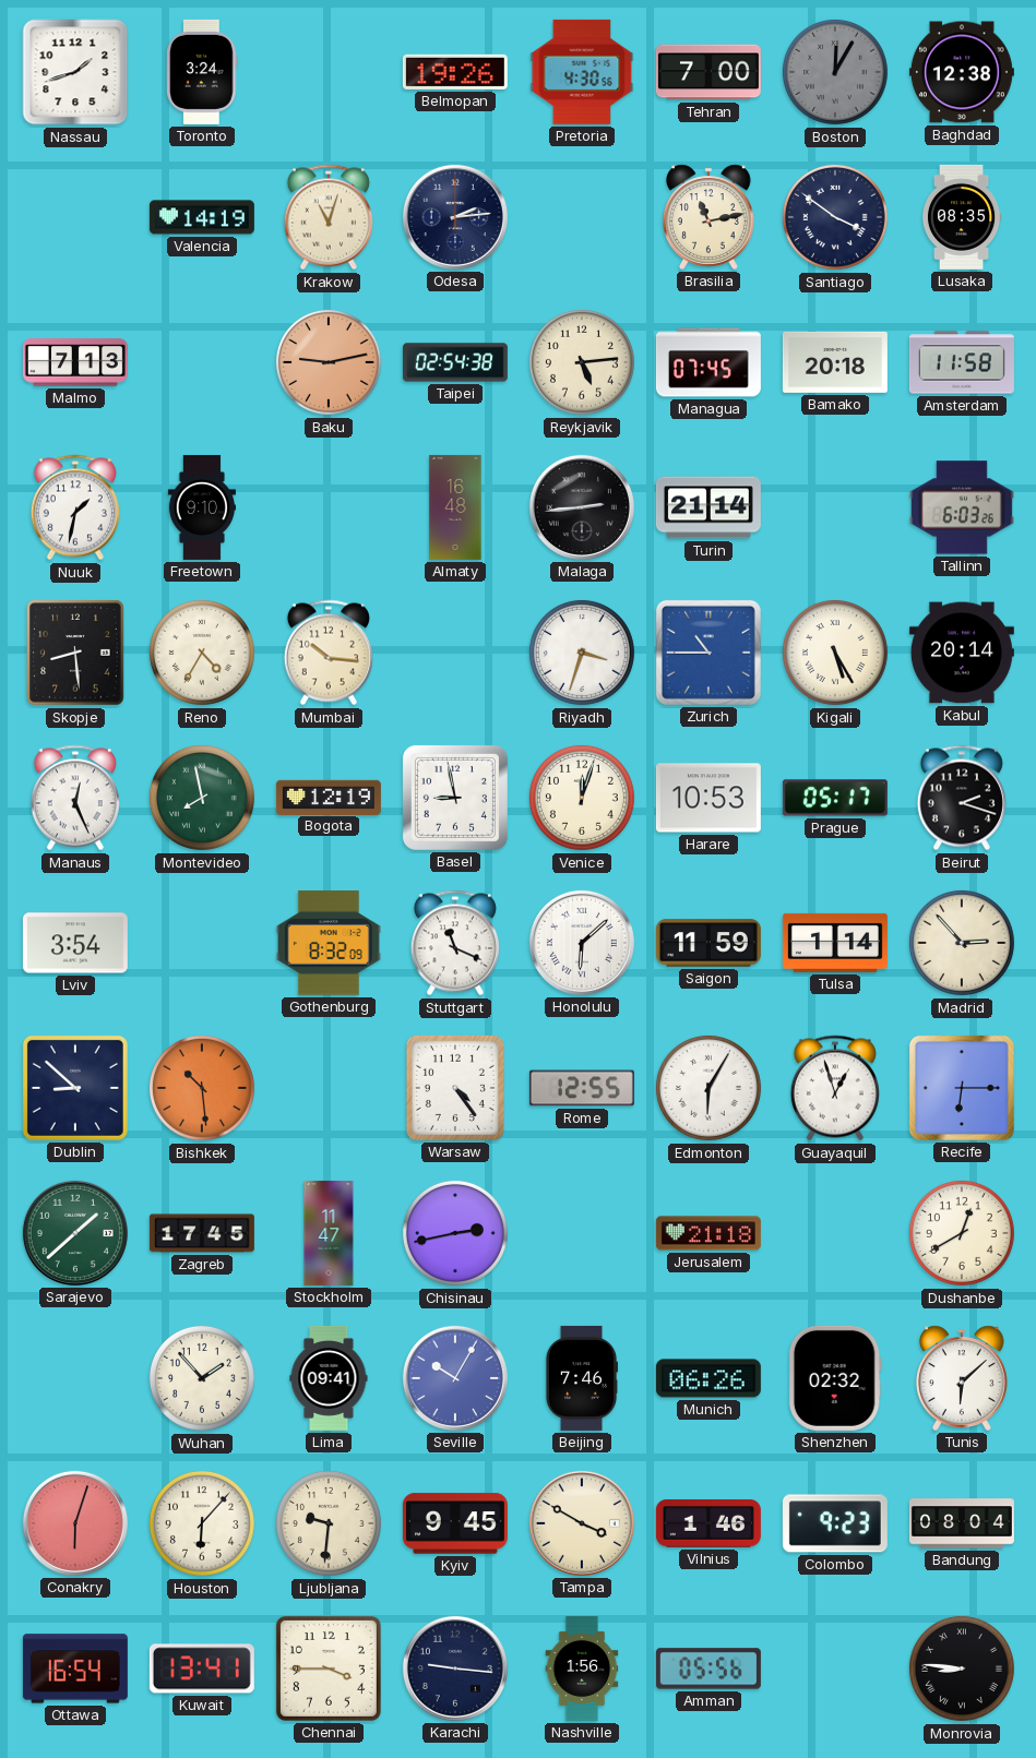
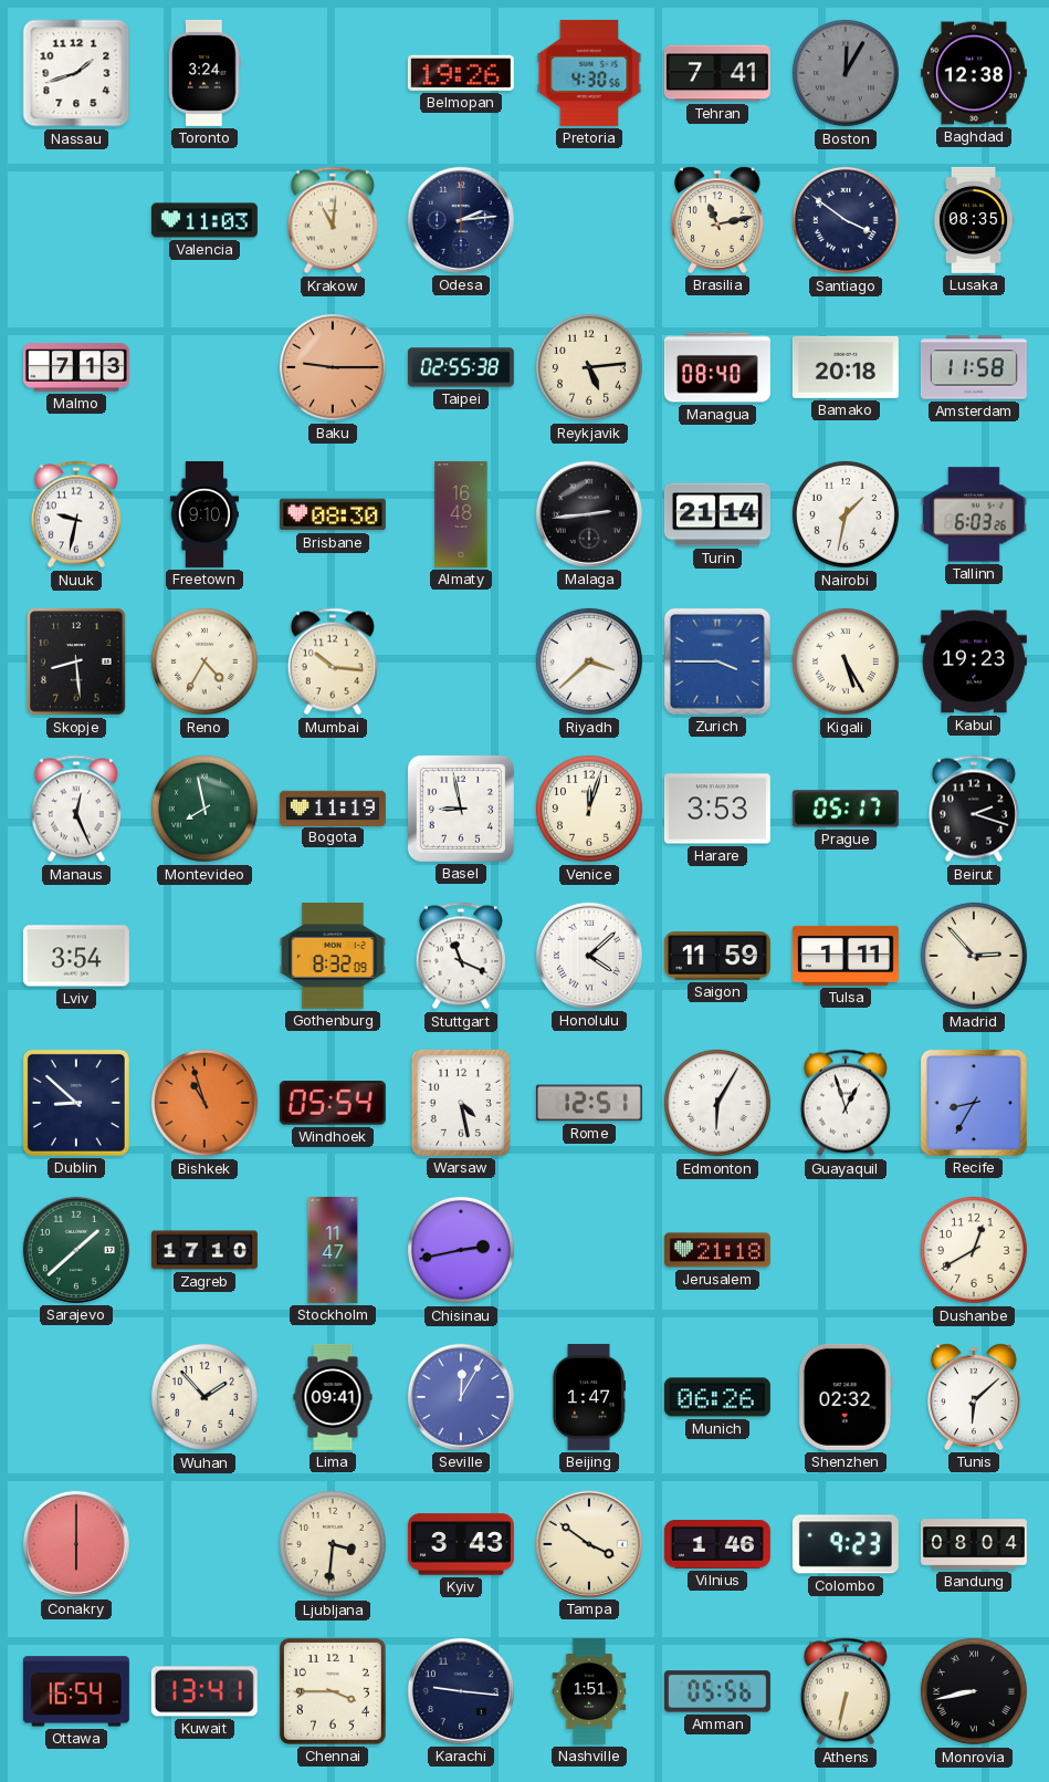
Tehran: 7:00 -> 7:41 (717, 73)
Valencia: 14:19 -> 11:03 (204, 220)
Krakow: 11:03 -> 11:01 (333, 220)
Baku: 9:13 -> 9:15 (333, 367)
Taipei: 02:54 -> 02:55 (461, 367)
Managua: 07:45 -> 08:40 (717, 367)
Nuuk: 1:32 -> 9:32 (76, 514)
Brisbane: none -> 08:30 (333, 514)
Nairobi: none -> 1:32 (846, 514)
Riyadh: 3:33 -> 3:38 (589, 661)
Zurich: 10:45 -> 3:45 (717, 661)
Kabul: 20:14 -> 19:23 (974, 661)
Bogota: 12:19 -> 11:19 (333, 807)
Harare: 10:53 -> 3:53 (717, 809)
Honolulu: 6:08 -> 4:08 (589, 956)
Tulsa: 1:14 -> 1:11 (846, 956)
Bishkek: 10:29 -> 10:57 (204, 1103)
Windhoek: none -> 05:54 (333, 1103)
Warsaw: 4:24 -> 4:28 (461, 1103)
Rome: 12:55 -> 12:51 (589, 1103)
Recife: 6:15 -> 8:35 (974, 1103)
Zagreb: 17:45 -> 17:10 (204, 1250)
Seville: 10:05 -> 12:05 (461, 1397)
Beijing: 7:46 -> 1:47 (588, 1397)
Conakry: 6:03 -> 6:00 (76, 1544)
Houston: 6:07 -> none (202, 1523)
Ljubljana: 9:31 -> 3:31 (333, 1544)
Kyiv: 9:45 -> 3:43 (461, 1544)
Tampa: 3:50 -> 3:51 (589, 1544)
Nashville: 1:56 -> 1:51 (589, 1691)
Athens: none -> 6:32 (846, 1691)
Monrovia: 8:46 -> 8:43 (974, 1691)
